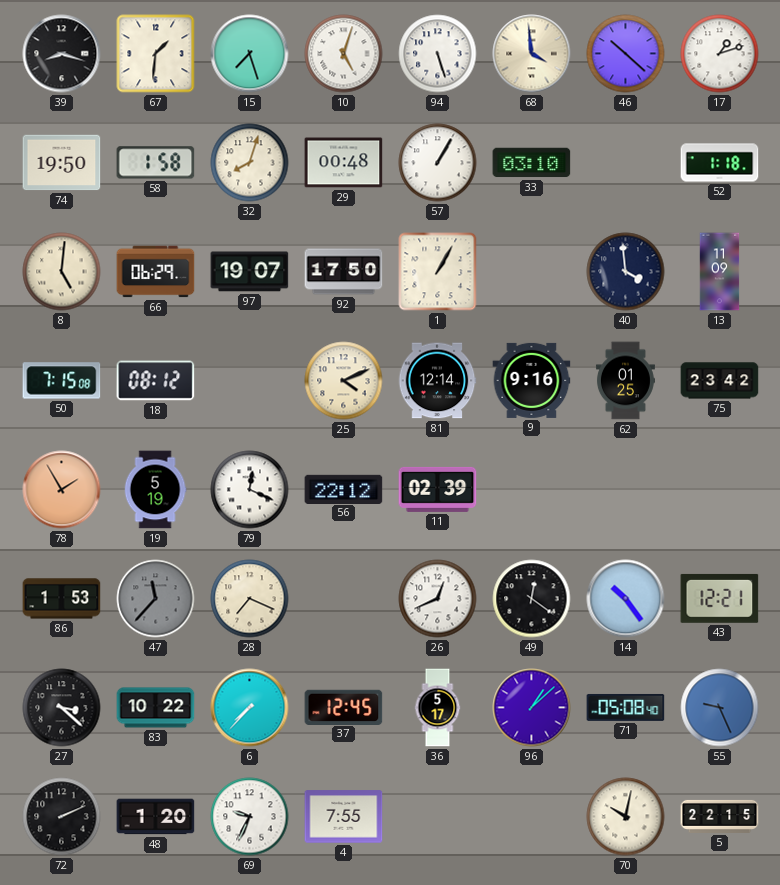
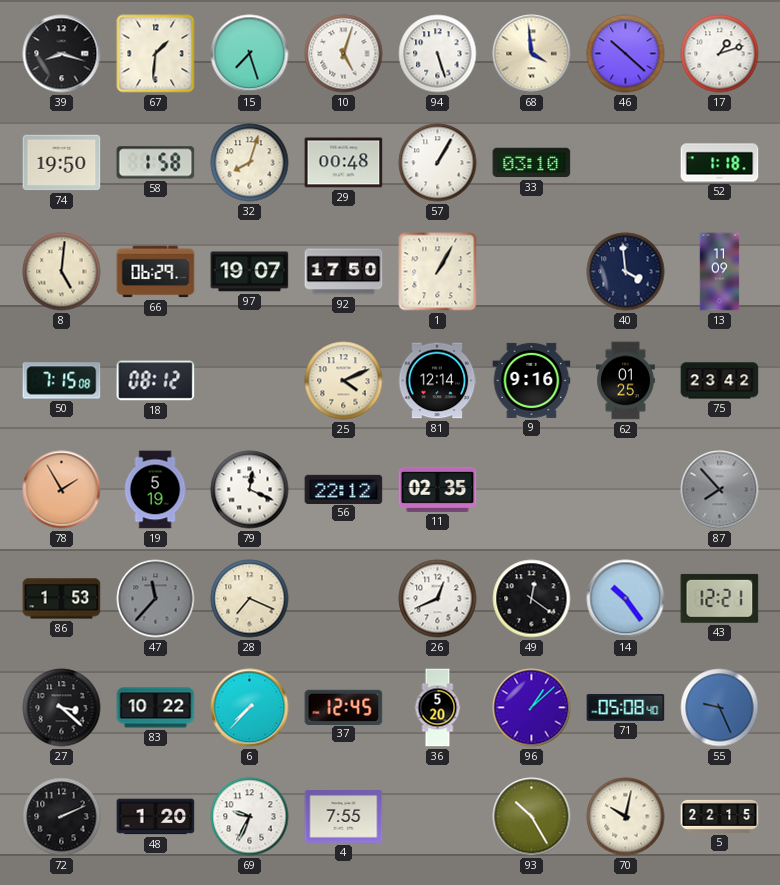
11: 02:39 -> 02:35 (438, 489)
87: none -> 7:53 (720, 490)
36: 5:17 -> 5:20 (438, 708)
93: none -> 10:25 (532, 817)
